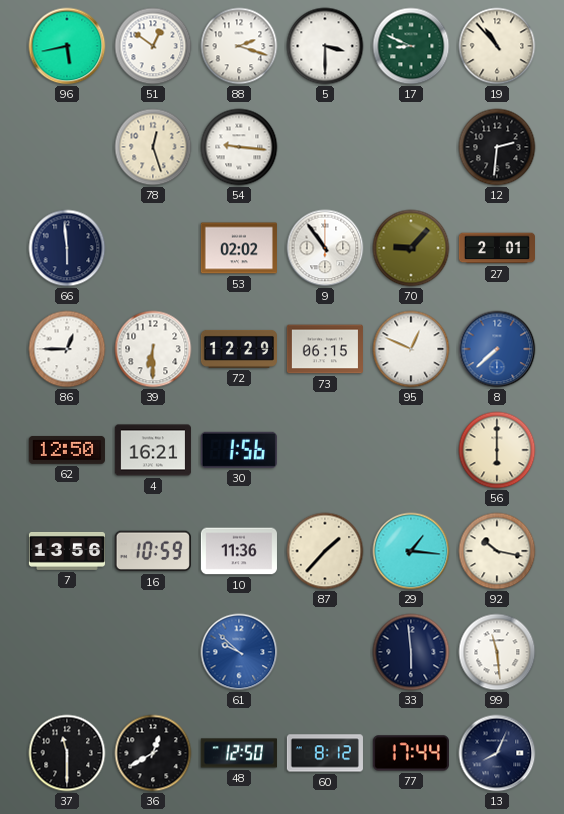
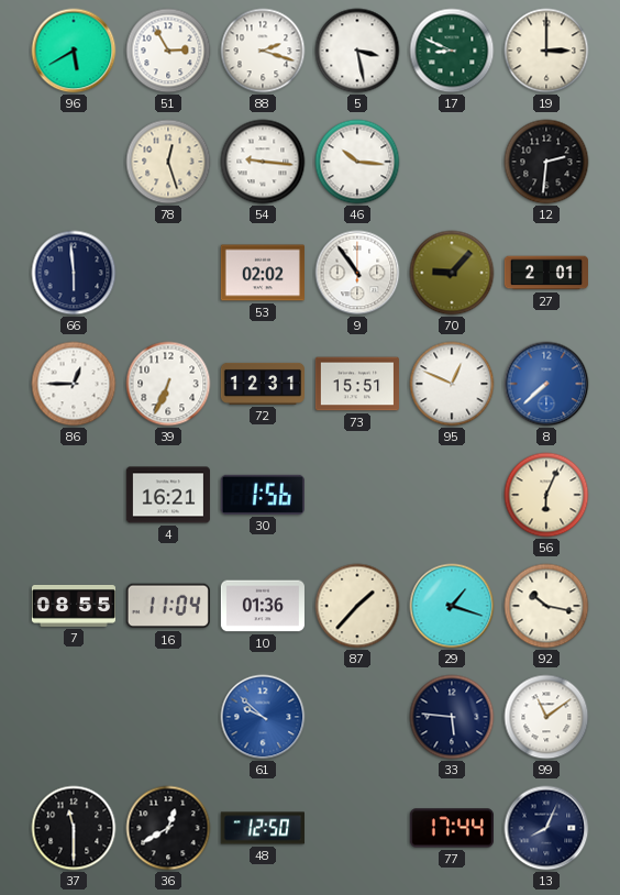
96: 5:43 -> 5:40 (74, 51)
51: 12:51 -> 2:55 (168, 51)
5: 3:30 -> 3:28 (357, 51)
19: 10:53 -> 3:00 (546, 51)
46: none -> 10:16 (357, 162)
39: 6:30 -> 6:34 (168, 384)
72: 12:29 -> 12:31 (262, 384)
73: 06:15 -> 15:51 (357, 384)
62: 12:50 -> none (67, 450)
56: 6:00 -> 6:04 (546, 495)
7: 13:56 -> 08:55 (73, 606)
16: 10:59 -> 11:04 (168, 606)
10: 11:36 -> 01:36 (263, 606)
29: 1:16 -> 1:18 (452, 606)
33: 5:59 -> 5:46 (452, 717)
99: 11:29 -> 11:09 (546, 717)
60: 8:12 -> none (325, 753)
